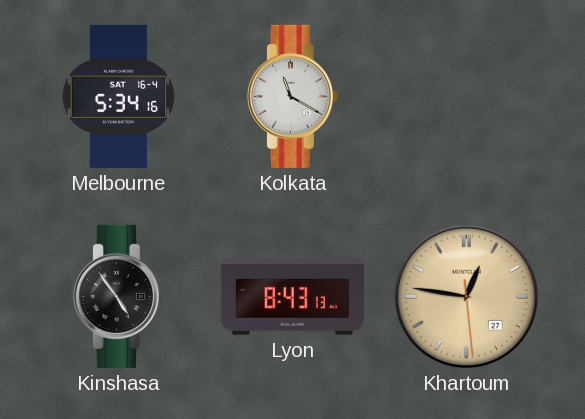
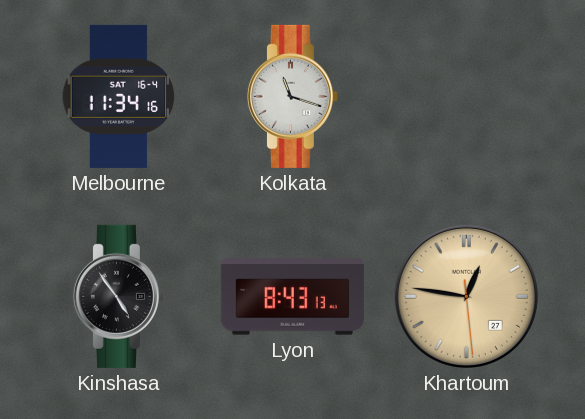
Melbourne: 5:34 -> 11:34 (119, 96)
Kolkata: 11:20 -> 11:18 (292, 96)
